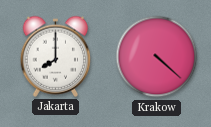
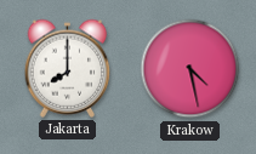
Krakow: 4:22 -> 4:28 (190, 69)
